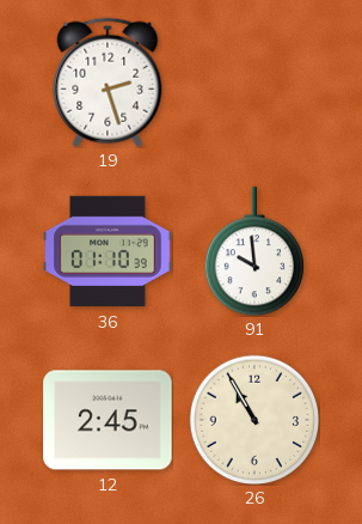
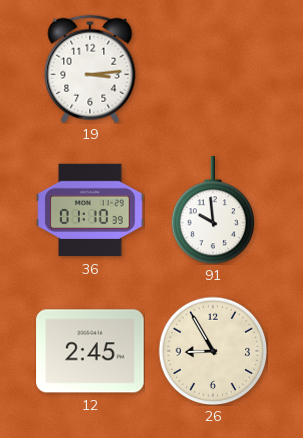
19: 2:27 -> 3:14 (90, 69)
26: 10:55 -> 8:55 (213, 351)
